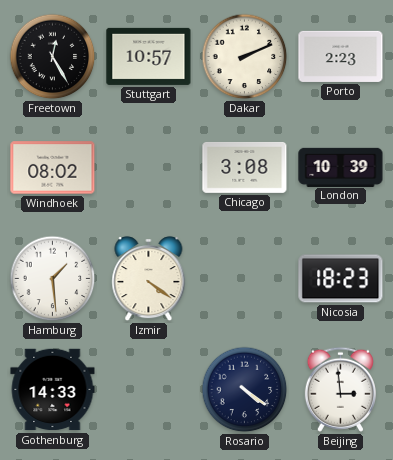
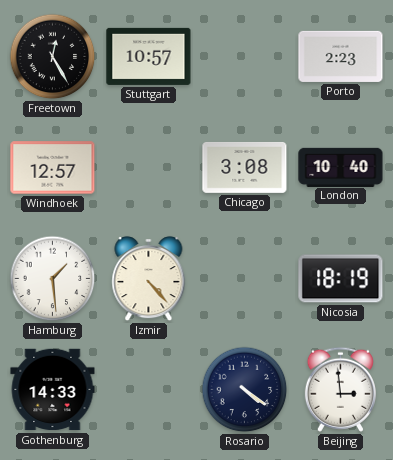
Dakar: 2:11 -> none (245, 57)
Windhoek: 08:02 -> 12:57 (53, 168)
London: 10:39 -> 10:40 (341, 167)
Izmir: 4:21 -> 4:23 (149, 279)
Nicosia: 18:23 -> 18:19 (341, 279)
